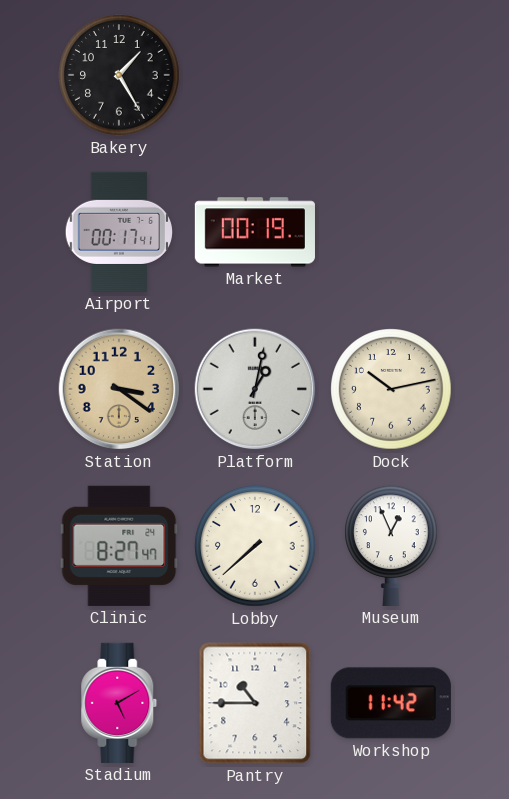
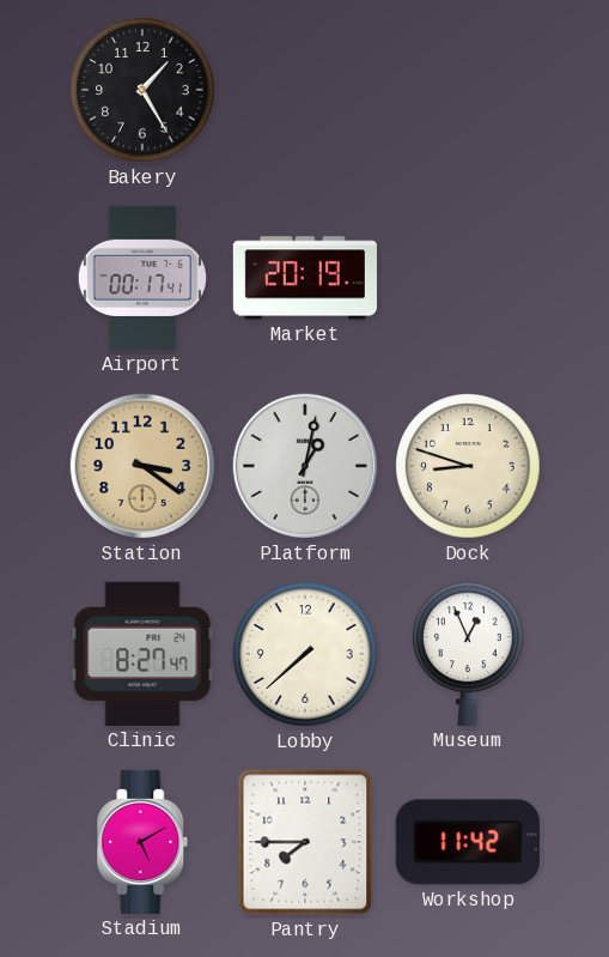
Market: 00:19 -> 20:19 (305, 278)
Dock: 10:13 -> 8:48 (468, 466)
Pantry: 10:45 -> 7:45 (305, 842)
